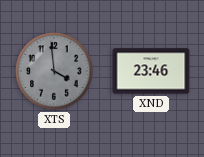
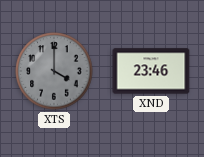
XTS: 3:59 -> 4:00 (54, 71)
